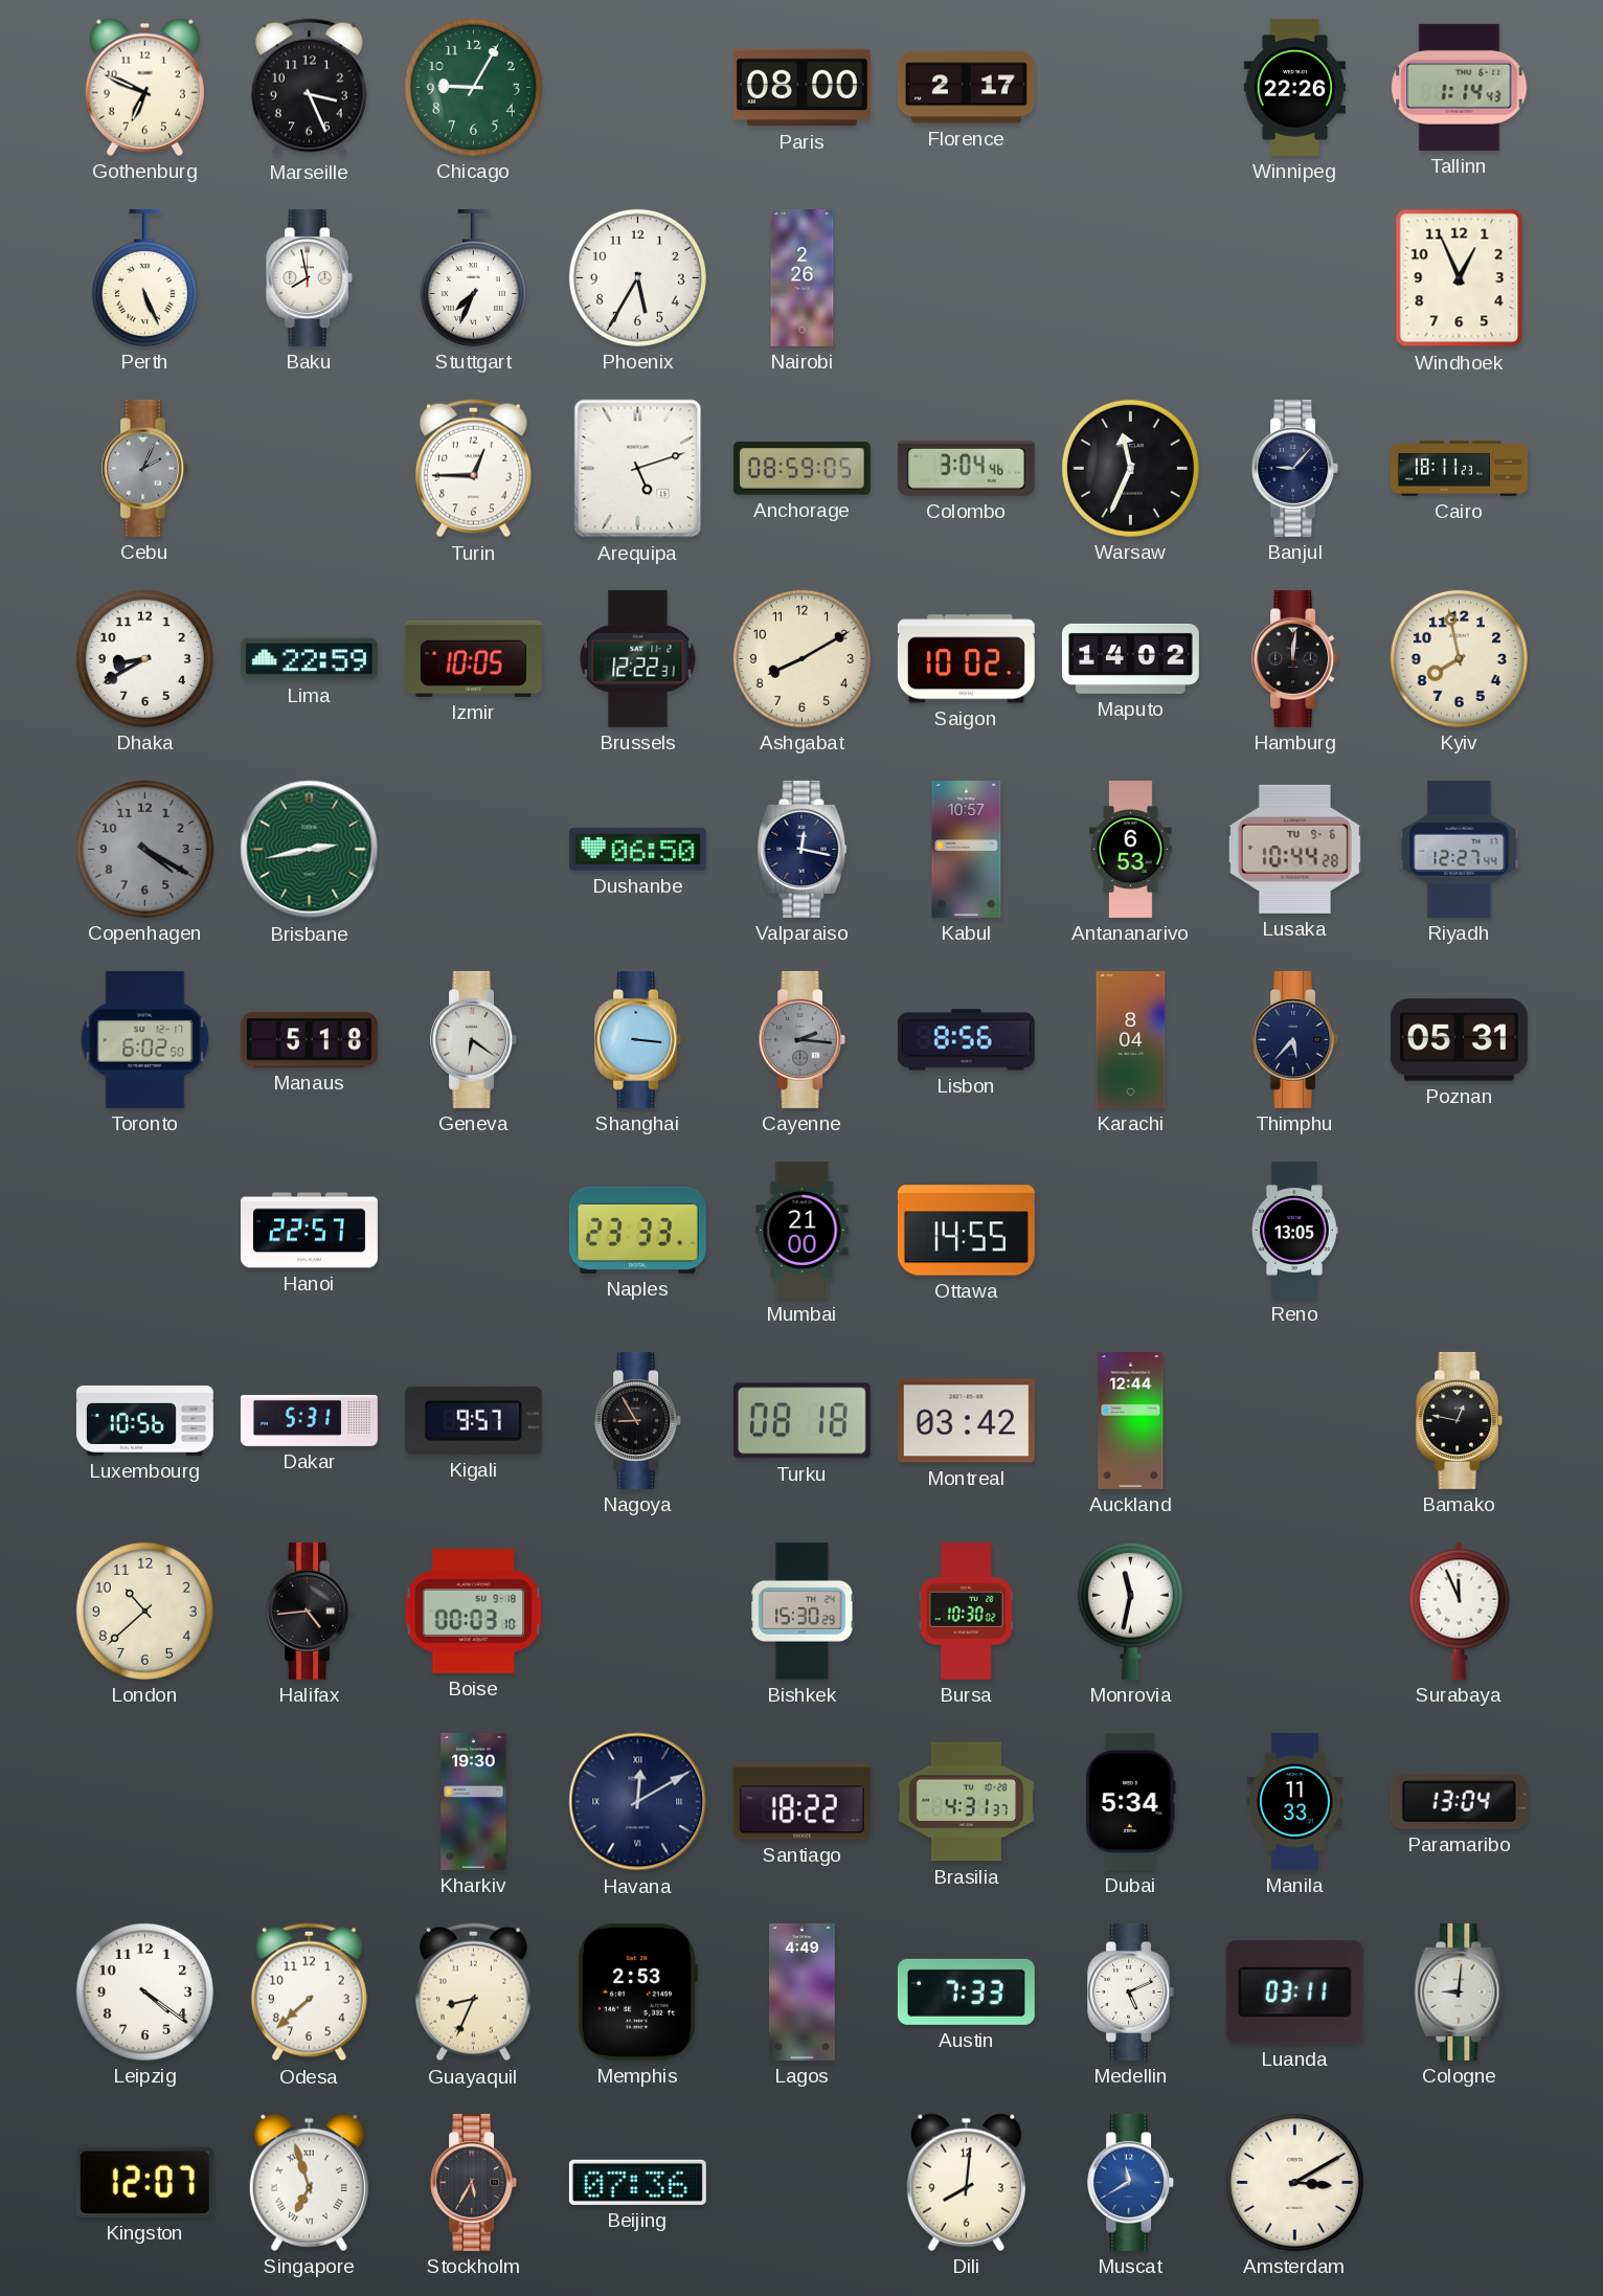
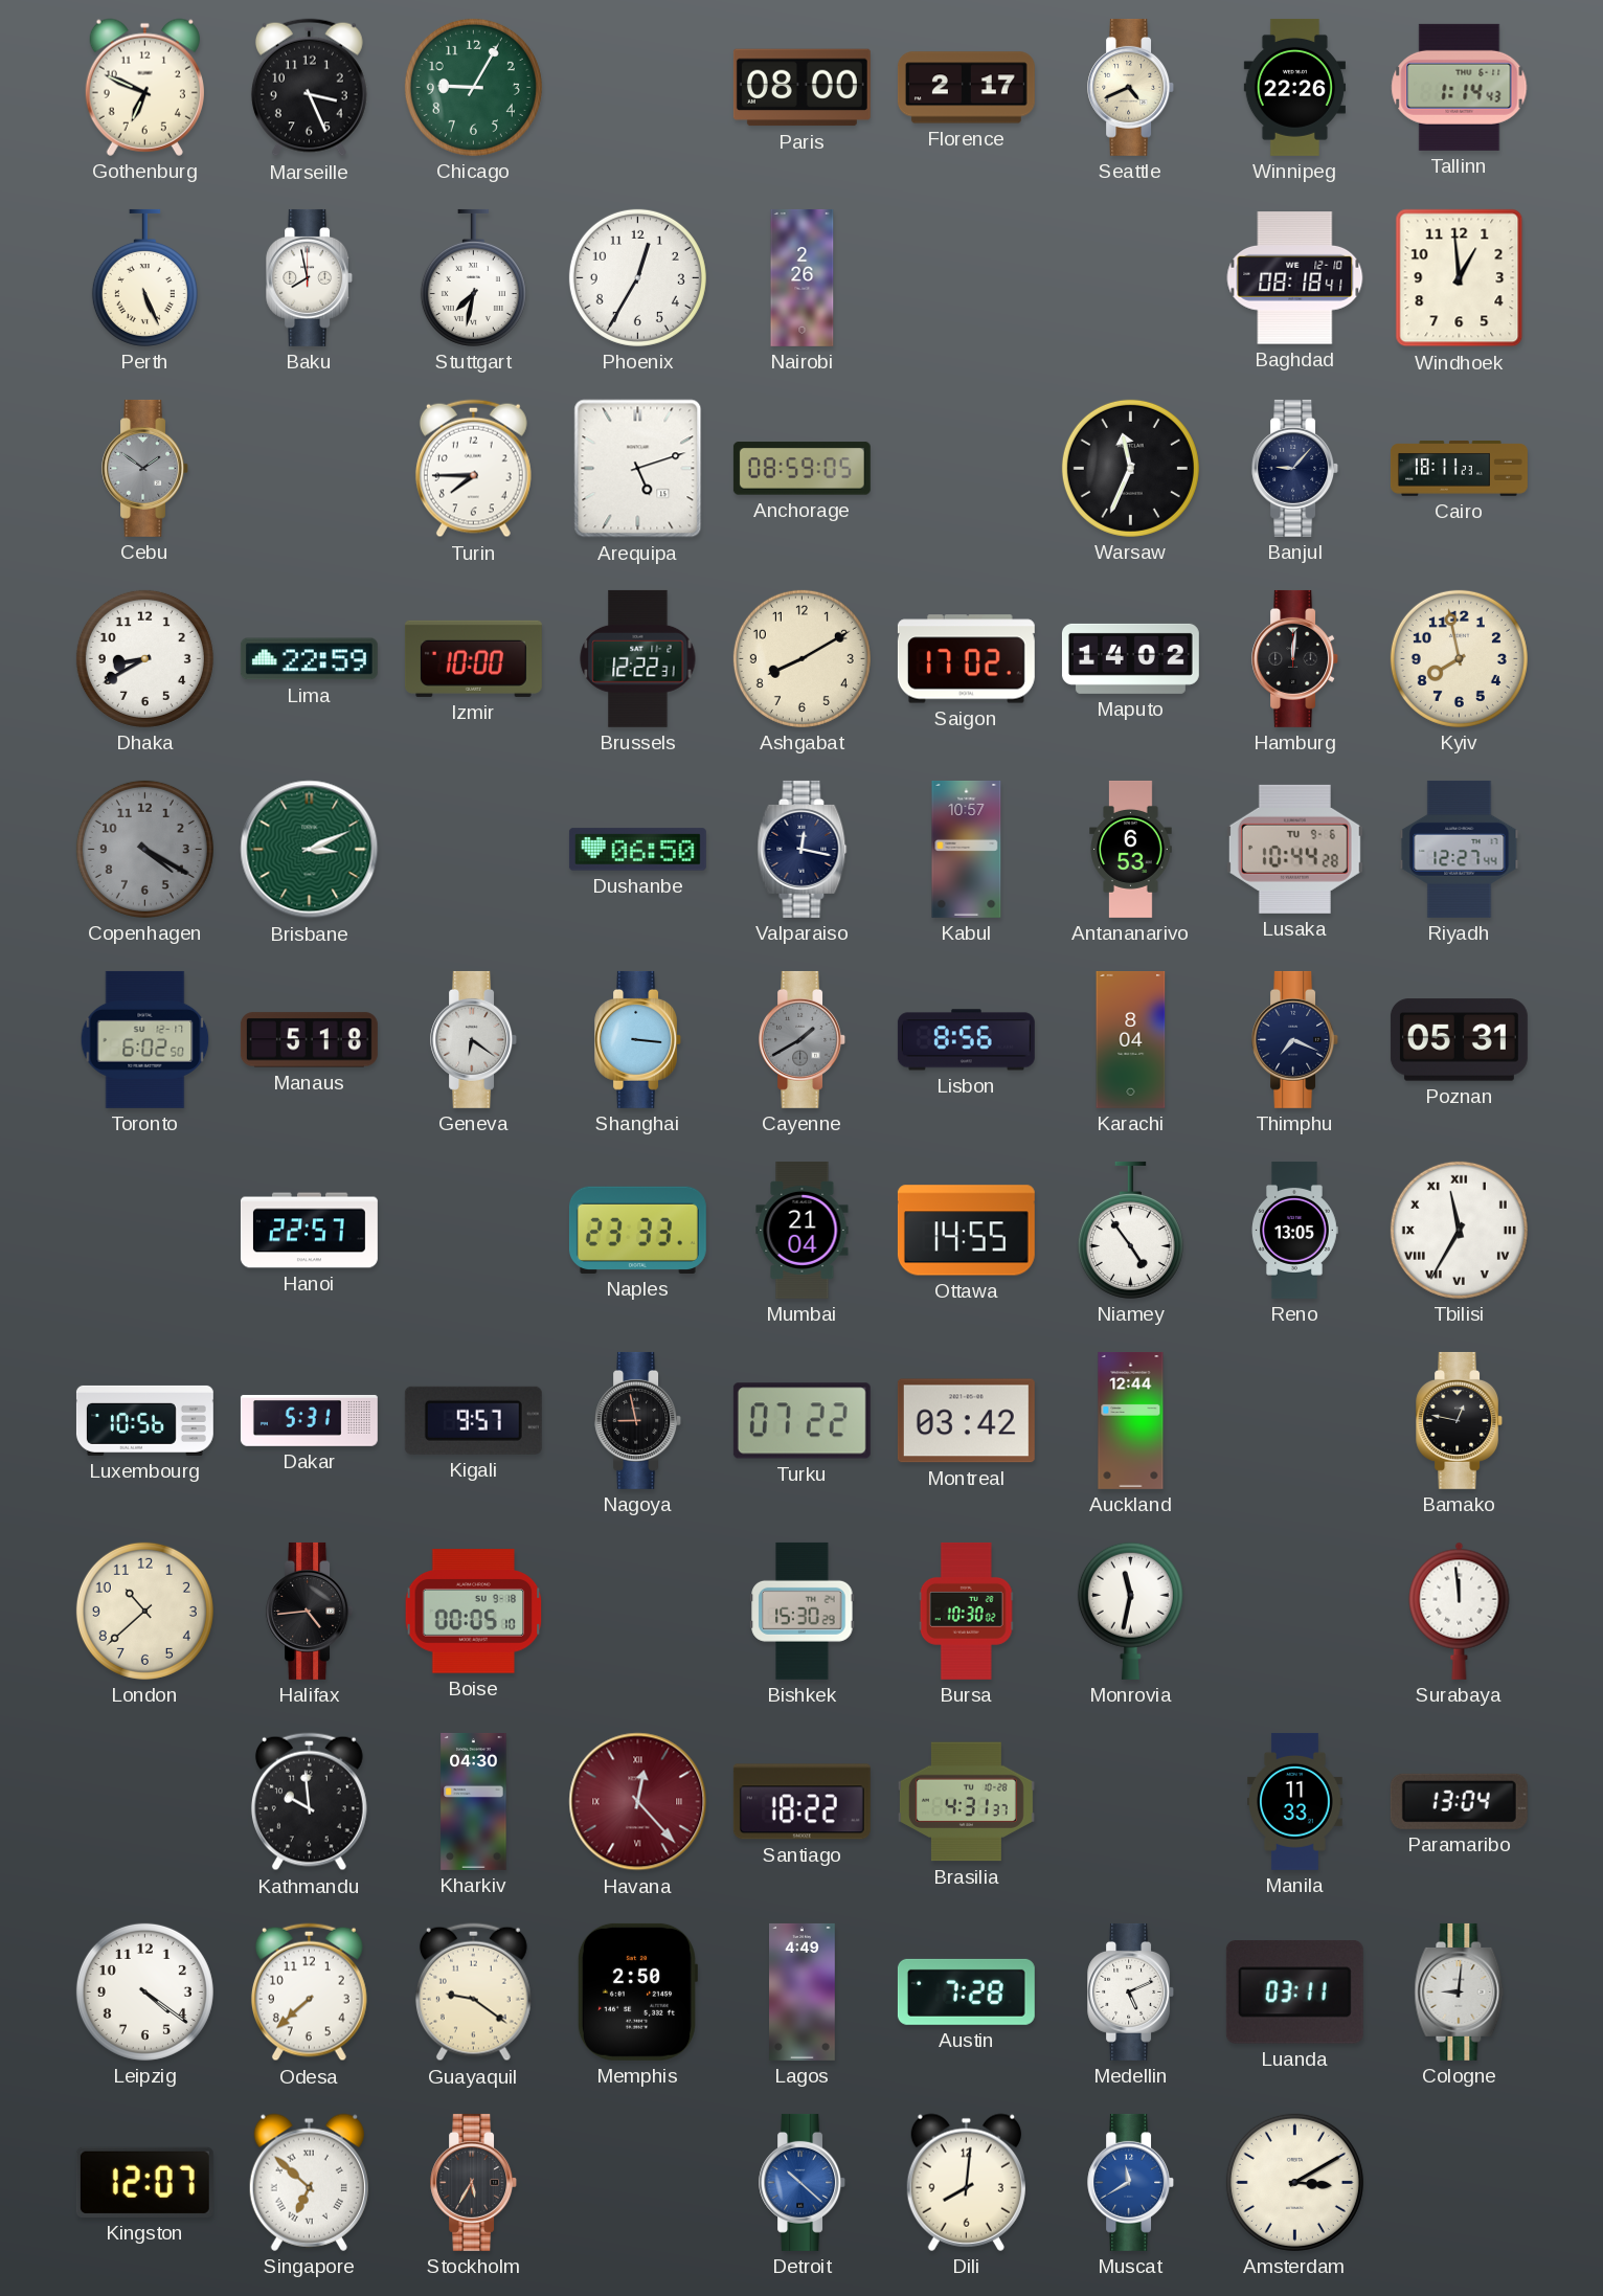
Seattle: none -> 4:41 (1131, 87)
Stuttgart: 7:34 -> 7:32 (473, 277)
Phoenix: 5:35 -> 12:35 (637, 277)
Baghdad: none -> 08:18 (1295, 278)
Windhoek: 12:56 -> 12:59 (1460, 278)
Cebu: 2:04 -> 1:51 (145, 468)
Turin: 12:45 -> 7:45 (473, 469)
Colombo: 3:04 -> none (966, 468)
Izmir: 10:05 -> 10:00 (473, 658)
Saigon: 10:02 -> 17:02 (966, 659)
Brisbane: 2:43 -> 3:11 (310, 850)
Cayenne: 2:16 -> 1:40 (803, 1039)
Thimphu: 5:37 -> 7:19 (1295, 1039)
Mumbai: 21:00 -> 21:04 (803, 1230)
Niamey: none -> 4:54 (1130, 1230)
Tbilisi: none -> 11:35 (1459, 1230)
Nagoya: 8:55 -> 8:58 (638, 1420)
Turku: 08:18 -> 07:22 (802, 1421)
Boise: 00:03 -> 00:05 (474, 1612)
Surabaya: 11:56 -> 11:59 (1460, 1611)
Kathmandu: none -> 9:59 (309, 1802)
Kharkiv: 19:30 -> 04:30 (474, 1801)
Havana: 12:10 -> 12:23 (638, 1802)
Havana dial: navy -> burgundy (638, 1802)
Dubai: 5:34 -> none (1130, 1801)
Guayaquil: 8:34 -> 9:21 (473, 1993)
Memphis: 2:53 -> 2:50 (637, 1991)
Austin: 7:33 -> 7:28 (966, 1991)
Singapore: 6:57 -> 6:52 (309, 2182)
Beijing: 07:36 -> none (637, 2182)
Detroit: none -> 10:22 (803, 2182)
